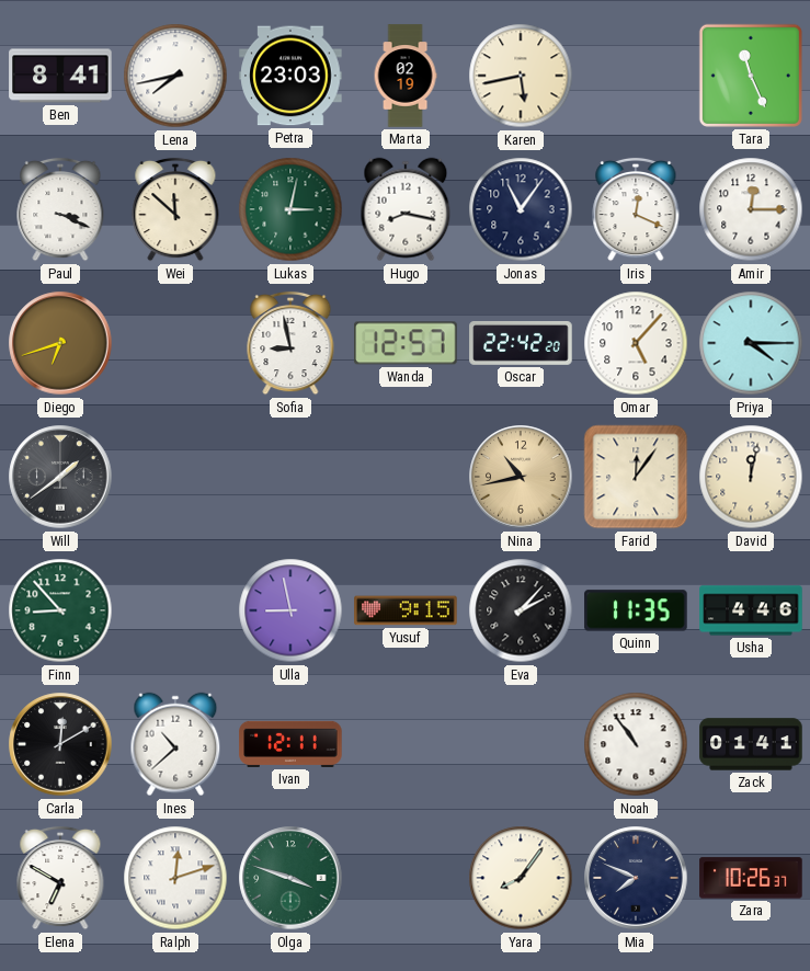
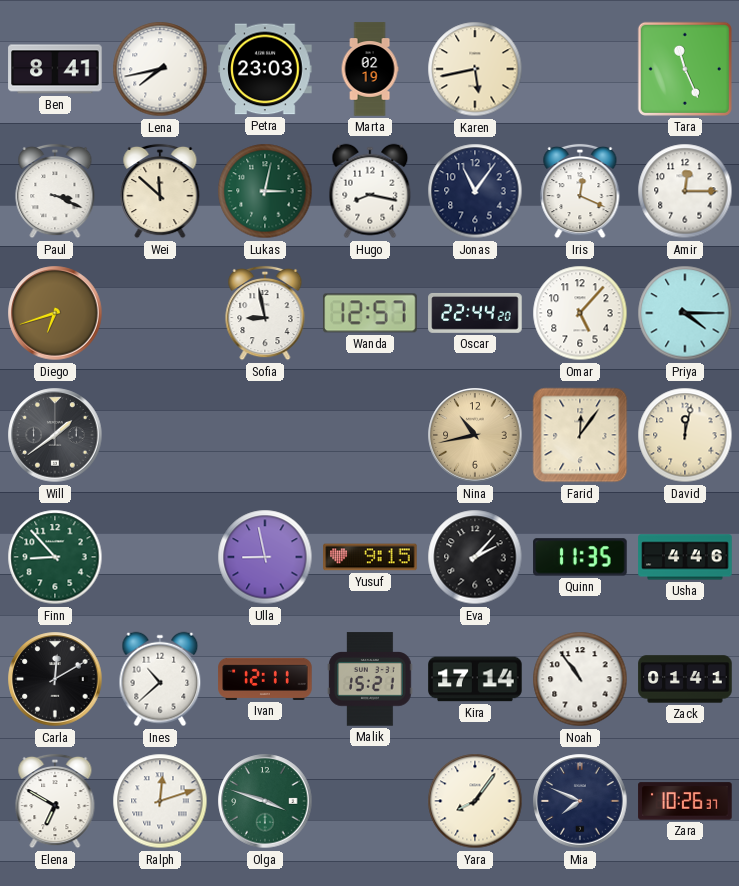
Oscar: 22:42 -> 22:44 (475, 313)
Malik: none -> 15:21 (370, 679)
Kira: none -> 17:14 (475, 679)
